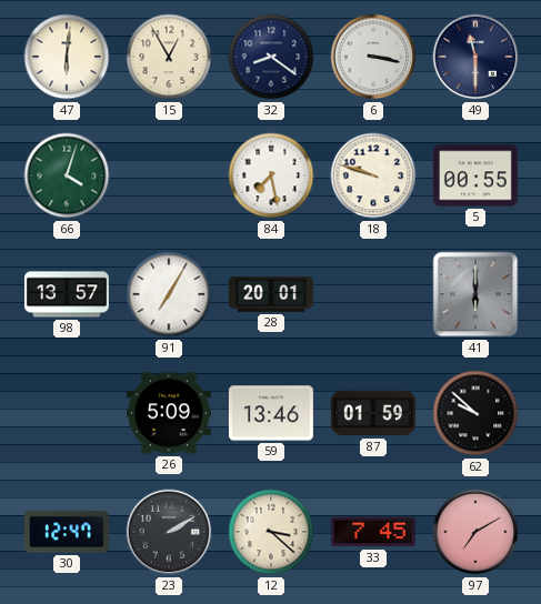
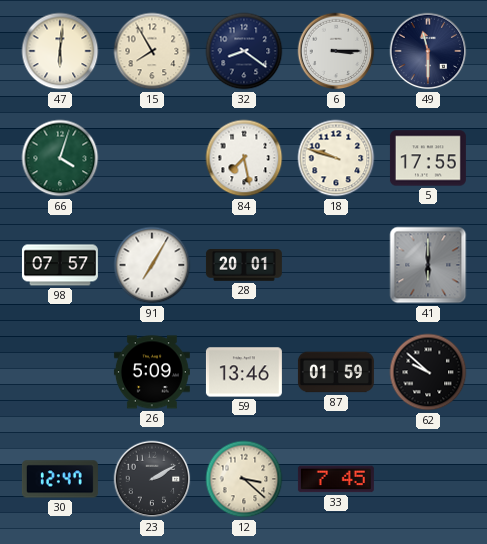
15: 12:55 -> 7:55 (152, 51)
6: 3:17 -> 3:15 (336, 51)
5: 00:55 -> 17:55 (428, 158)
98: 13:57 -> 07:57 (60, 265)
97: 7:10 -> none (475, 532)
